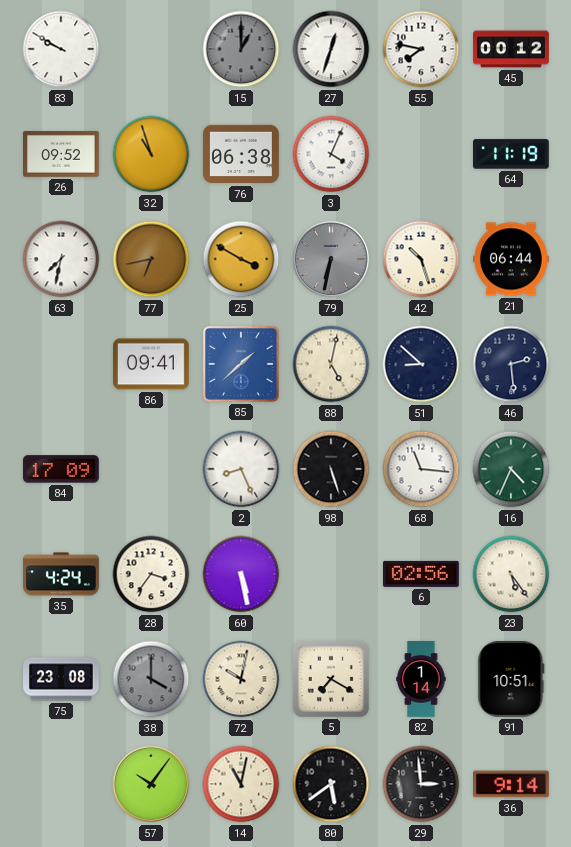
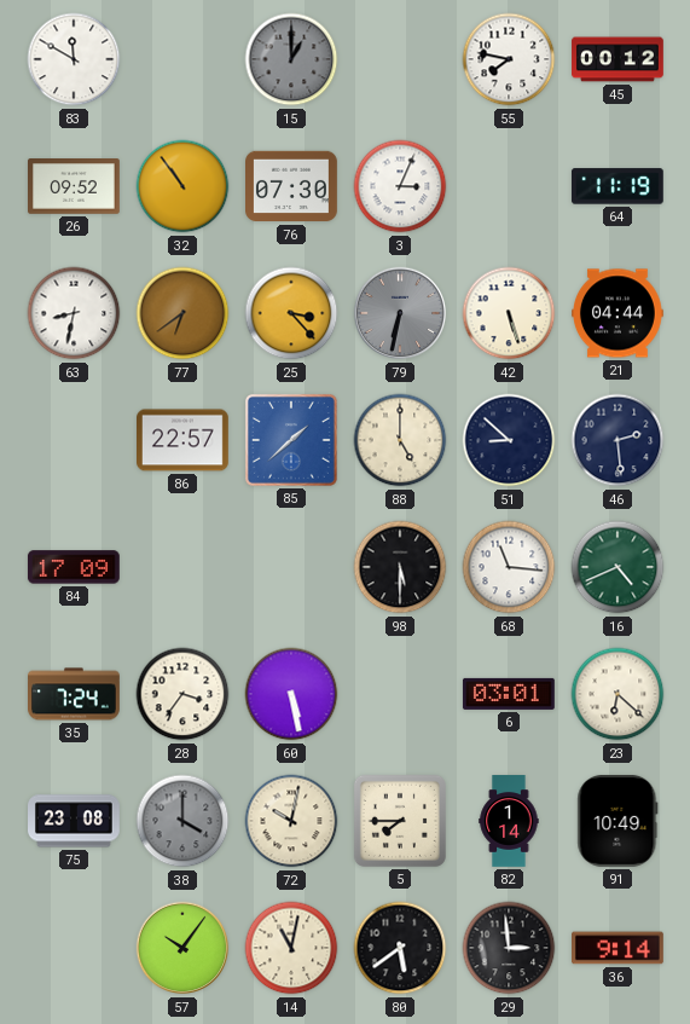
83: 9:50 -> 11:50 (74, 59)
27: 12:33 -> none (331, 49)
32: 10:57 -> 10:54 (182, 186)
76: 06:38 -> 07:30 (292, 186)
3: 4:04 -> 3:04 (400, 186)
63: 7:32 -> 8:32 (74, 313)
77: 6:43 -> 6:39 (182, 313)
25: 3:50 -> 3:23 (291, 313)
42: 10:27 -> 5:27 (509, 313)
21: 06:44 -> 04:44 (619, 313)
86: 09:41 -> 22:57 (184, 440)
88: 5:02 -> 5:00 (400, 440)
2: 8:26 -> none (241, 469)
98: 5:27 -> 5:30 (400, 567)
16: 4:34 -> 4:41 (617, 567)
35: 4:24 -> 7:24 (75, 694)
6: 02:56 -> 03:01 (509, 694)
23: 5:24 -> 6:22 (617, 694)
5: 7:20 -> 7:45 (400, 821)
91: 10:51 -> 10:49 (617, 821)
